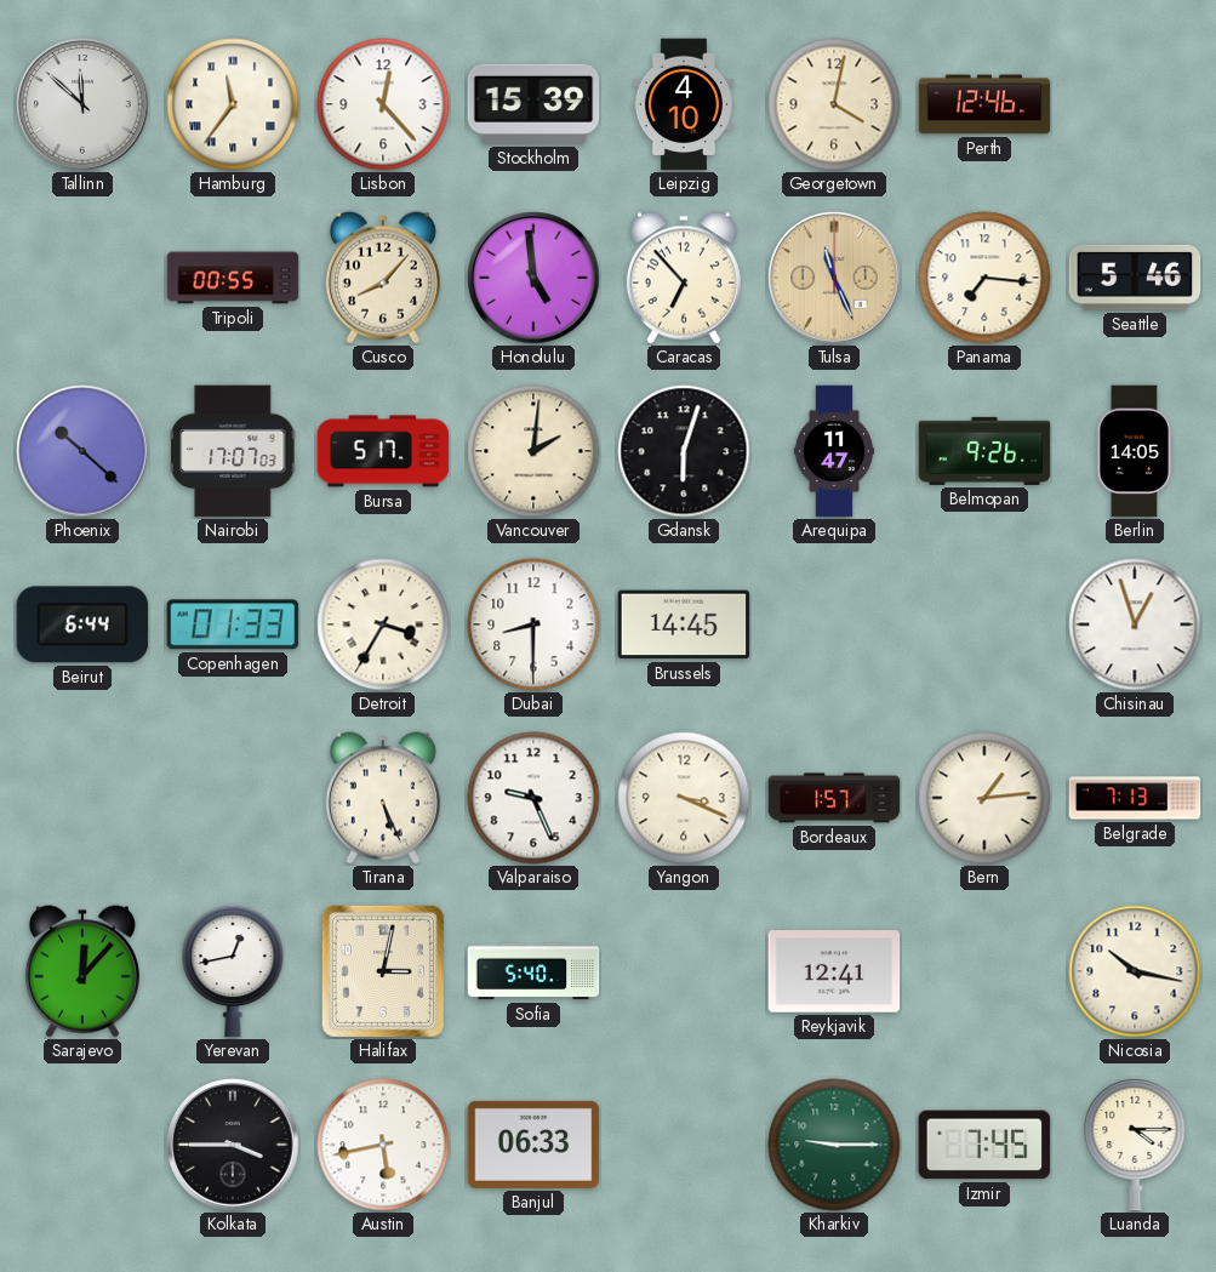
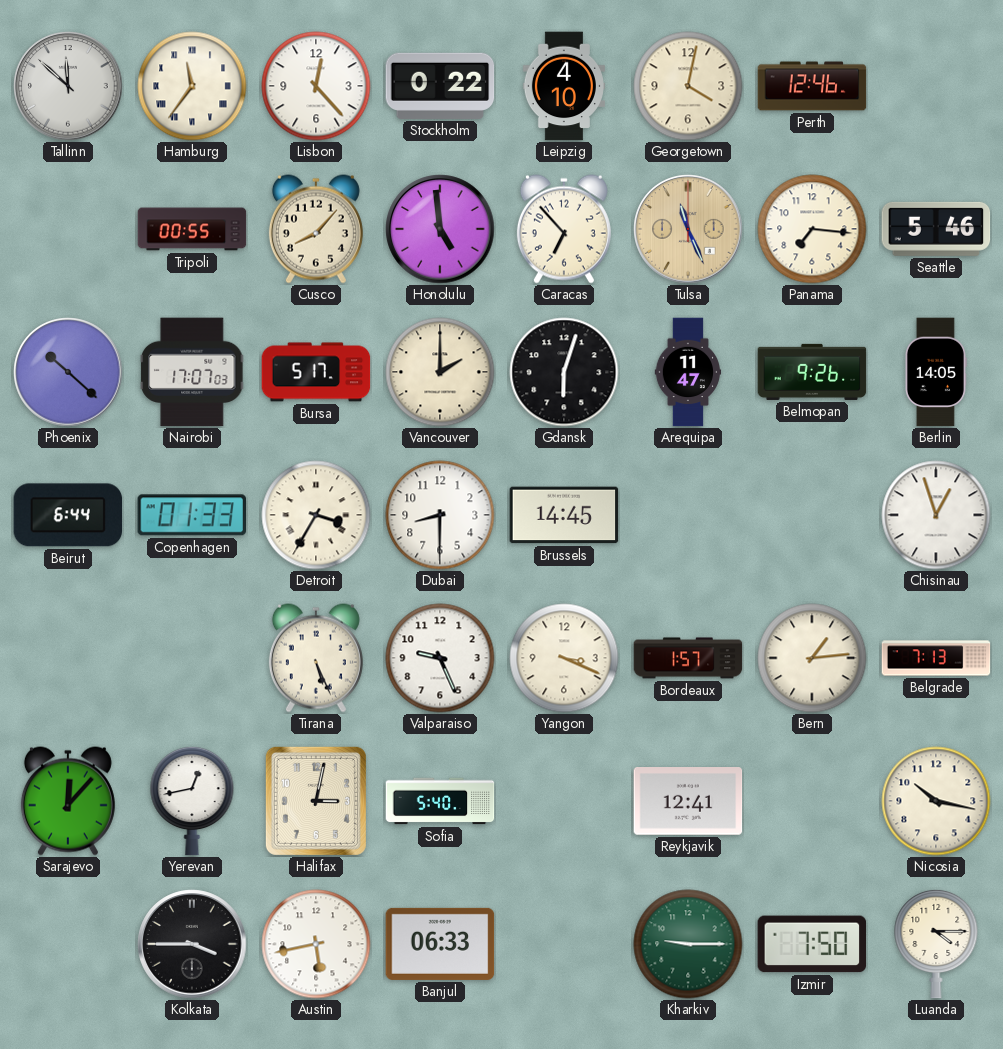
Stockholm: 15:39 -> 0:22 (440, 86)
Vancouver: 2:01 -> 2:00 (440, 372)
Izmir: 7:45 -> 7:50 (812, 944)
